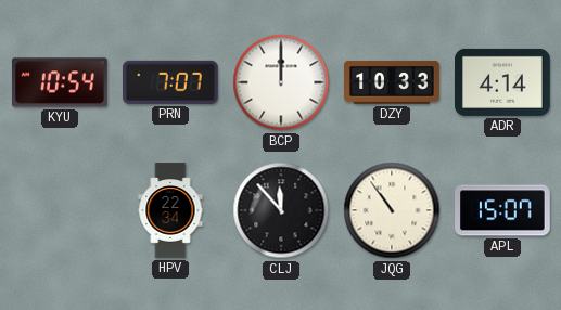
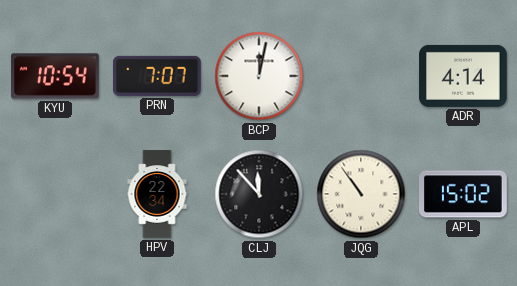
BCP: 12:00 -> 12:02 (259, 76)
DZY: 10:33 -> none (392, 82)
APL: 15:07 -> 15:02 (463, 194)
